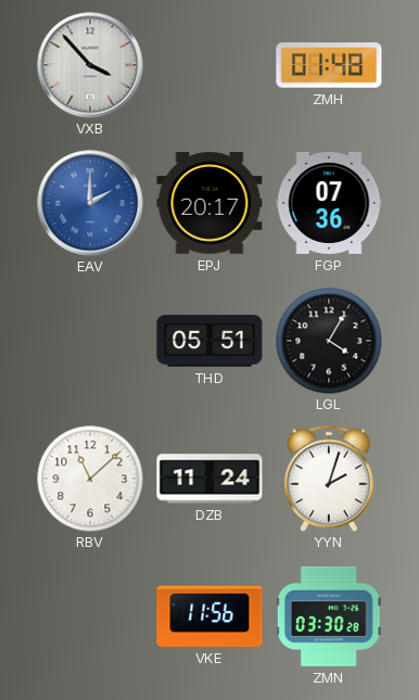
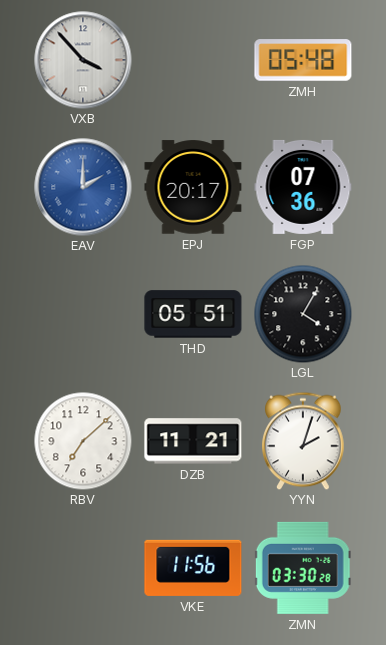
ZMH: 01:48 -> 05:48 (303, 60)
RBV: 11:08 -> 7:08 (83, 441)
DZB: 11:24 -> 11:21 (193, 441)
